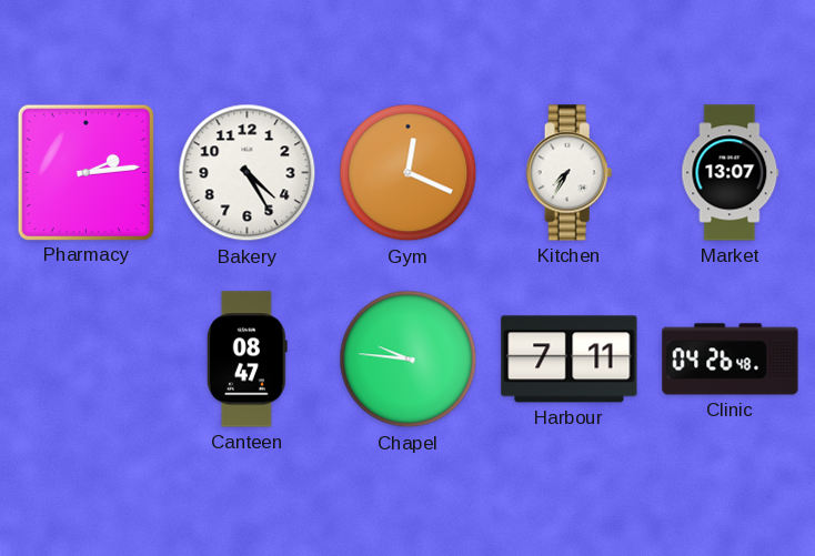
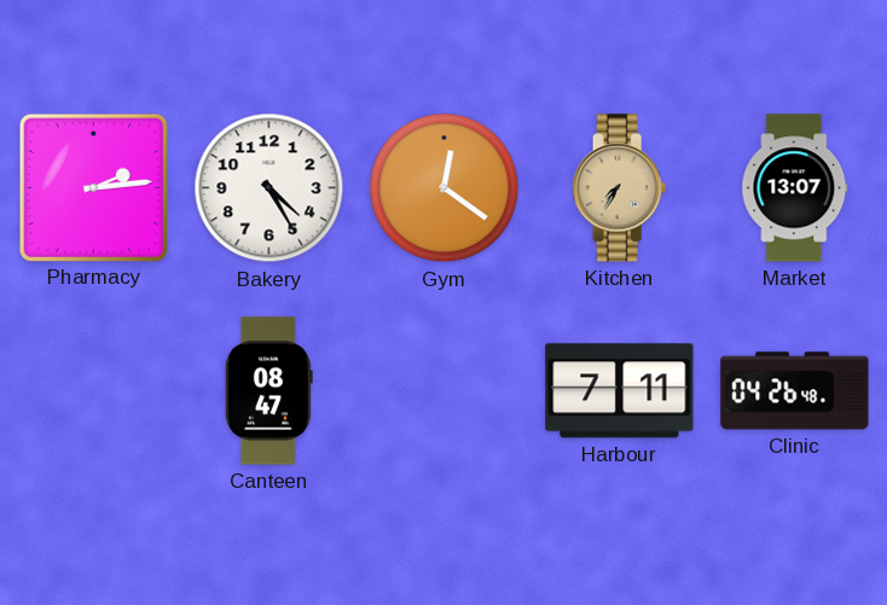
Gym: 12:19 -> 12:21 (445, 188)
Kitchen dial: white -> champagne (620, 188)
Chapel: 9:46 -> none (409, 360)
